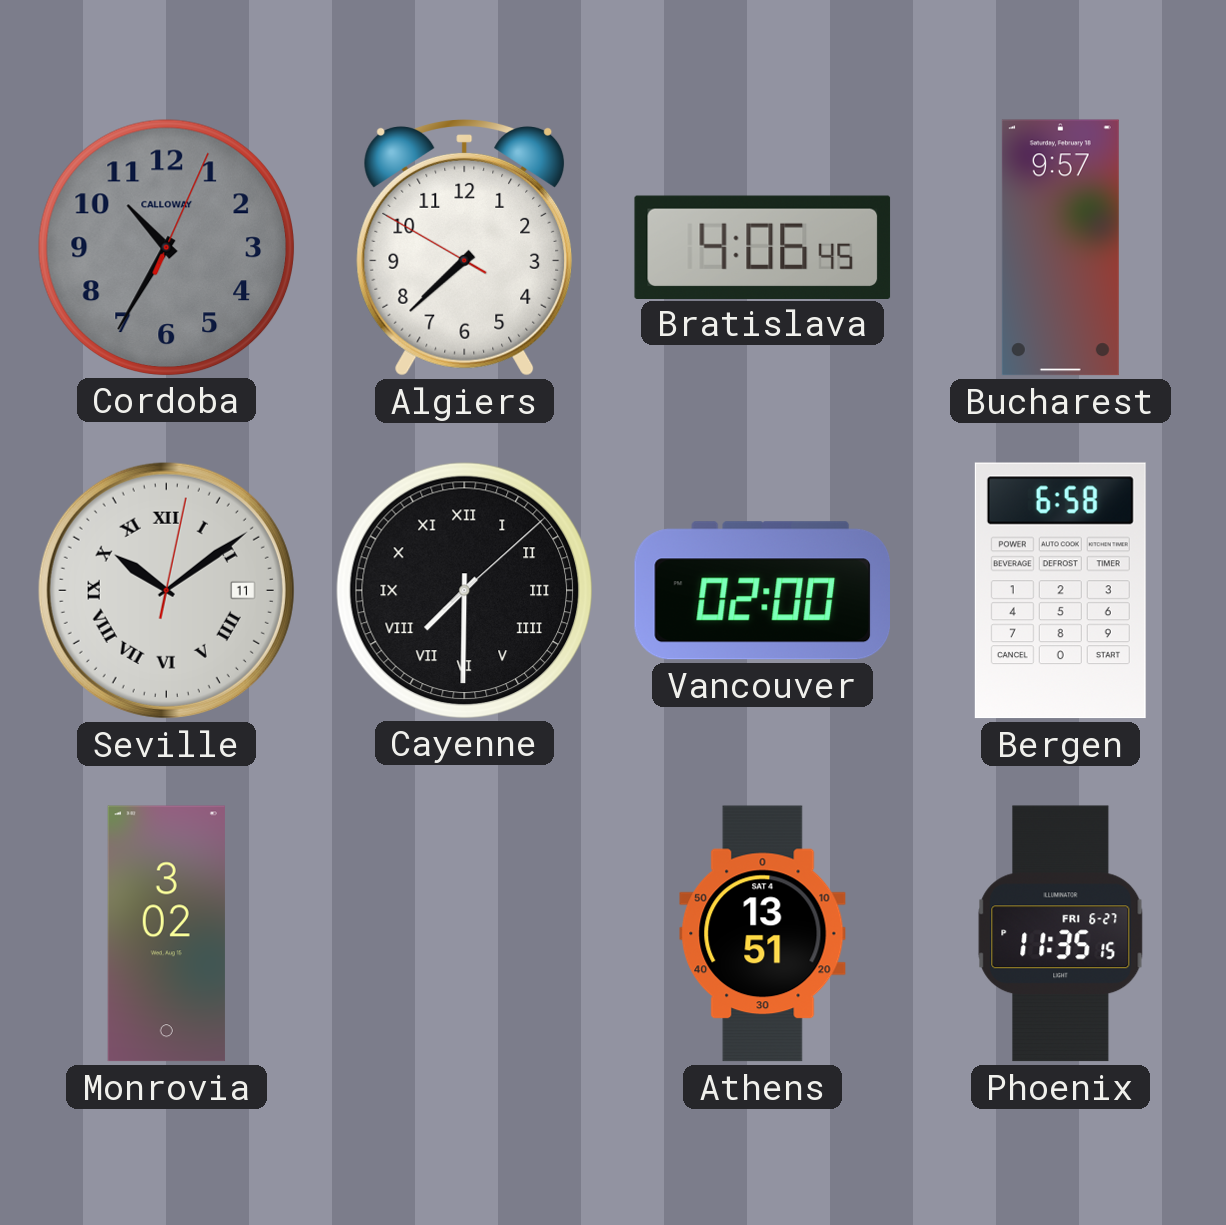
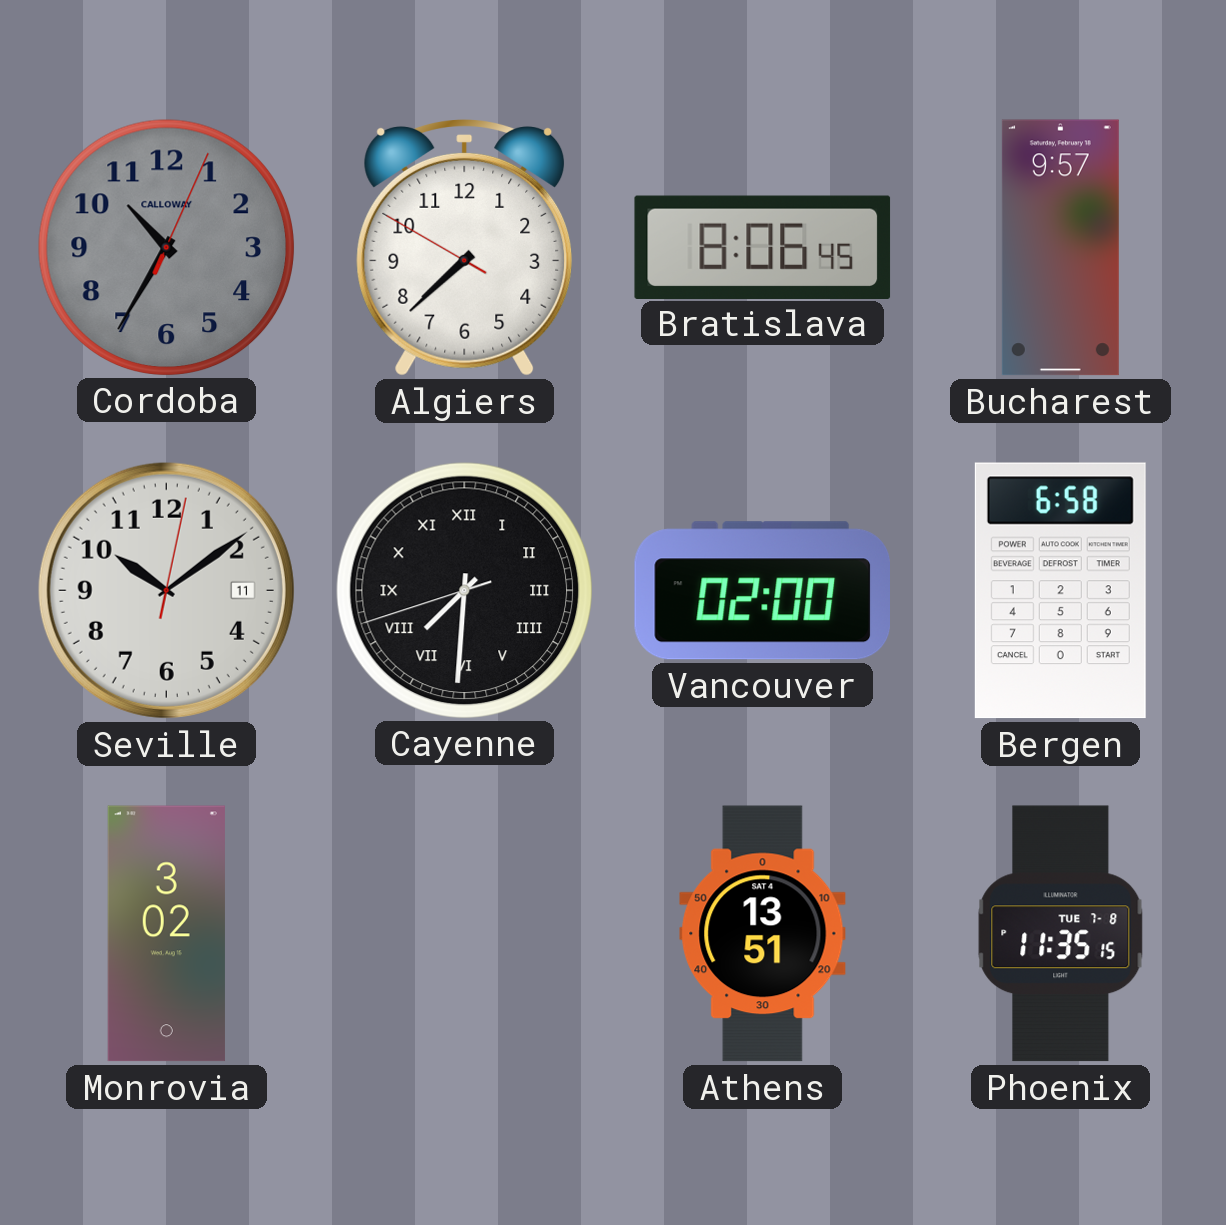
Bratislava: 4:06 -> 8:06 (763, 247)
Seville numerals: Roman -> Arabic (166, 590)
Cayenne: 7:30:08 -> 7:30:42 (464, 590)
Phoenix date: FRI 6-27 -> TUE 7-8 (1061, 934)
